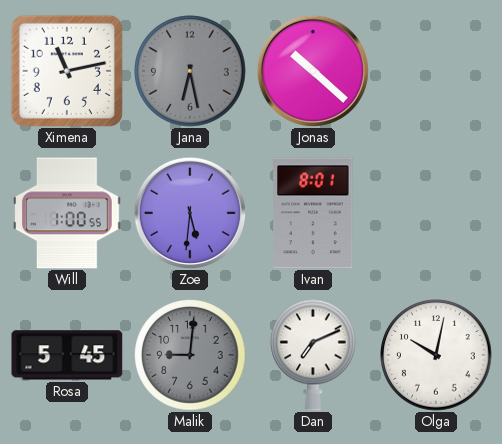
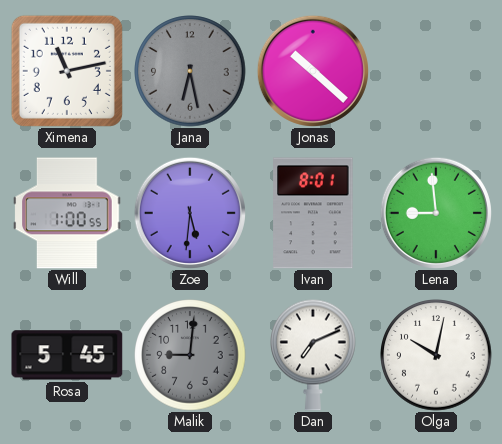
Lena: none -> 8:59 (436, 213)
